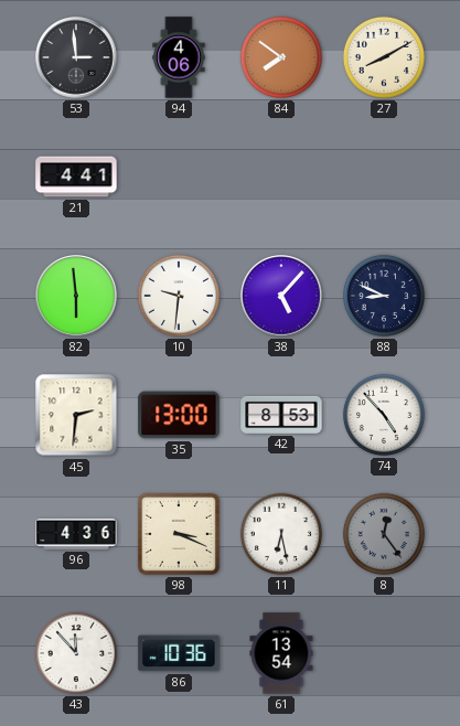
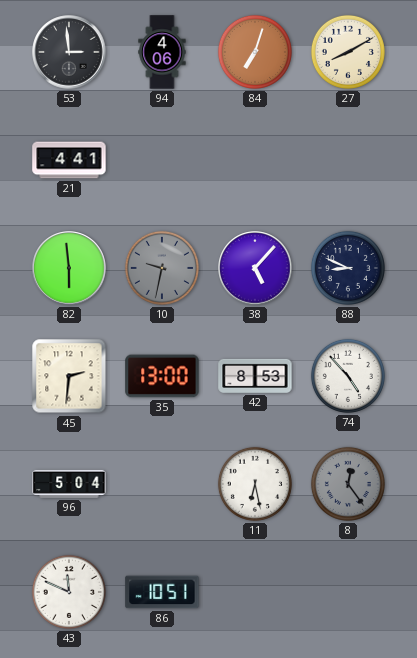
84: 7:51 -> 7:03 (255, 52)
10: 9:31 -> 9:32 (162, 268)
10 dial: white -> grey (162, 268)
96: 4:36 -> 5:04 (69, 484)
98: 3:19 -> none (179, 534)
43: 11:53 -> 11:49 (69, 592)
86: 10:36 -> 10:51 (162, 592)
61: 13:54 -> none (281, 653)
